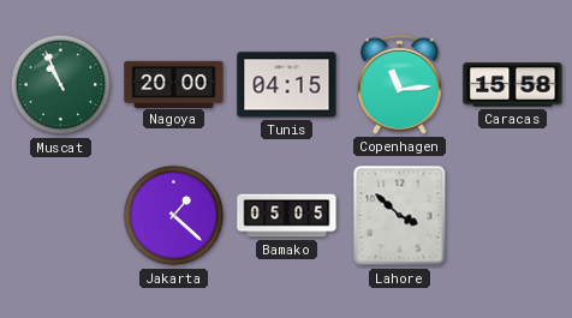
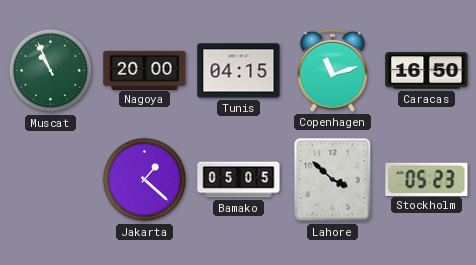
Copenhagen: 11:14 -> 11:12 (332, 70)
Caracas: 15:58 -> 16:50 (427, 71)
Stockholm: none -> 05:23 (427, 179)
